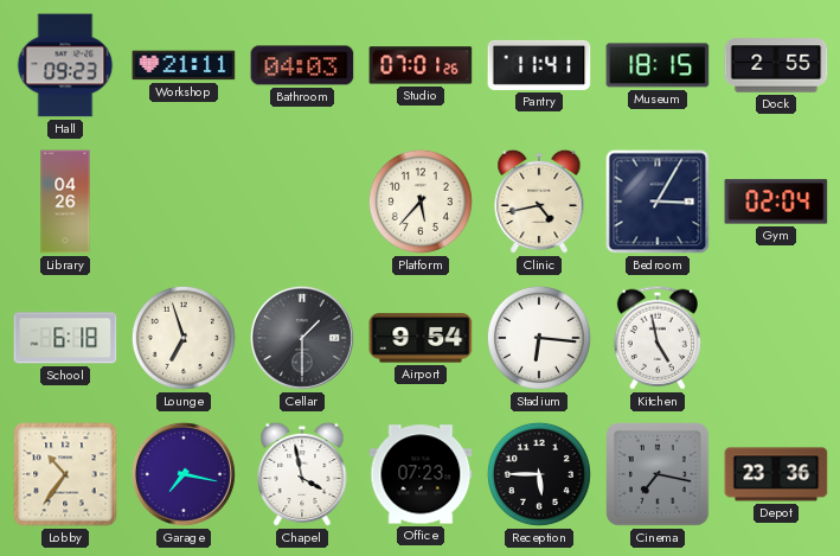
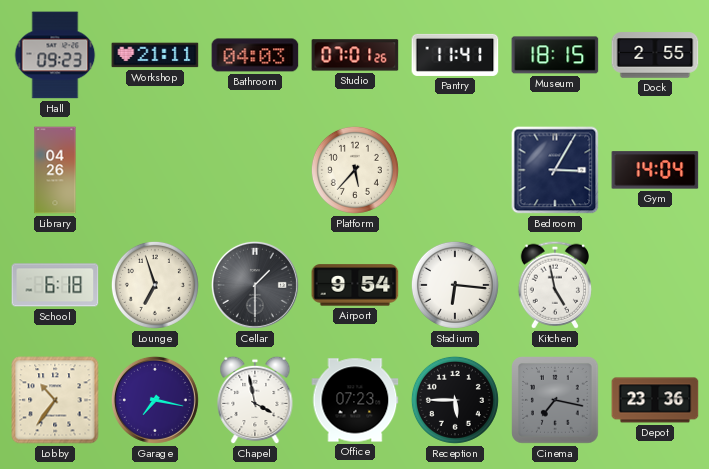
Clinic: 4:43 -> none (539, 202)
Gym: 02:04 -> 14:04 (655, 170)
